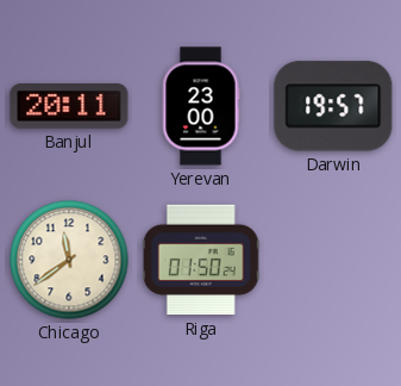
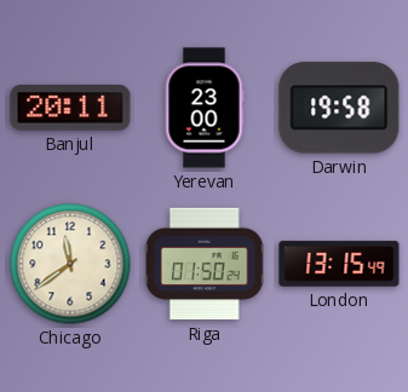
Darwin: 19:57 -> 19:58 (339, 108)
London: none -> 13:15 (339, 264)
